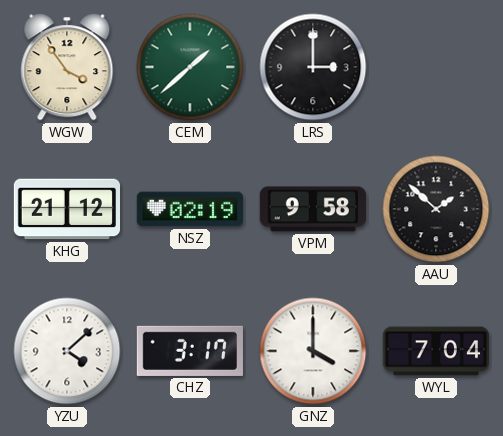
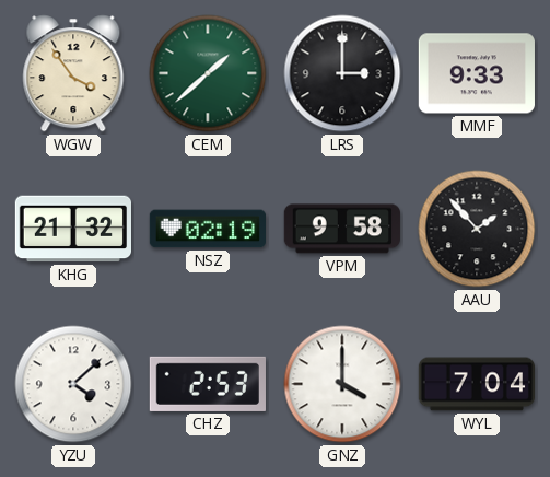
MMF: none -> 9:33 (477, 73)
KHG: 21:12 -> 21:32 (72, 229)
AAU: 1:52 -> 1:53 (477, 229)
CHZ: 3:17 -> 2:53 (208, 384)
